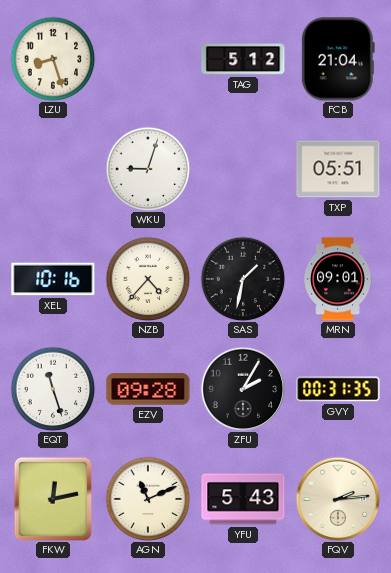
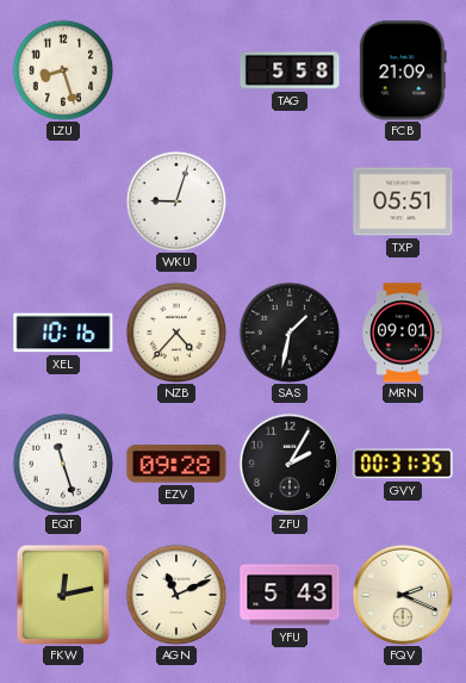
TAG: 5:12 -> 5:58 (290, 70)
FCB: 21:04 -> 21:09 (403, 70)
FQV: 2:14 -> 2:19 (402, 594)
